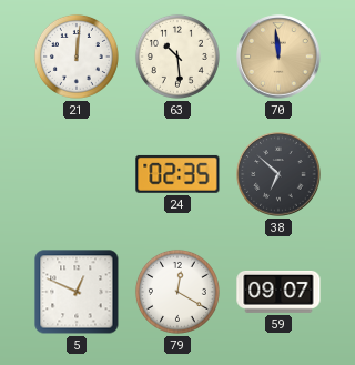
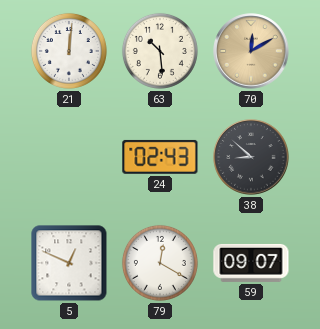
70: 11:59 -> 12:10 (251, 51)
24: 02:35 -> 02:43 (160, 157)
38: 6:52 -> 8:52 (251, 157)
